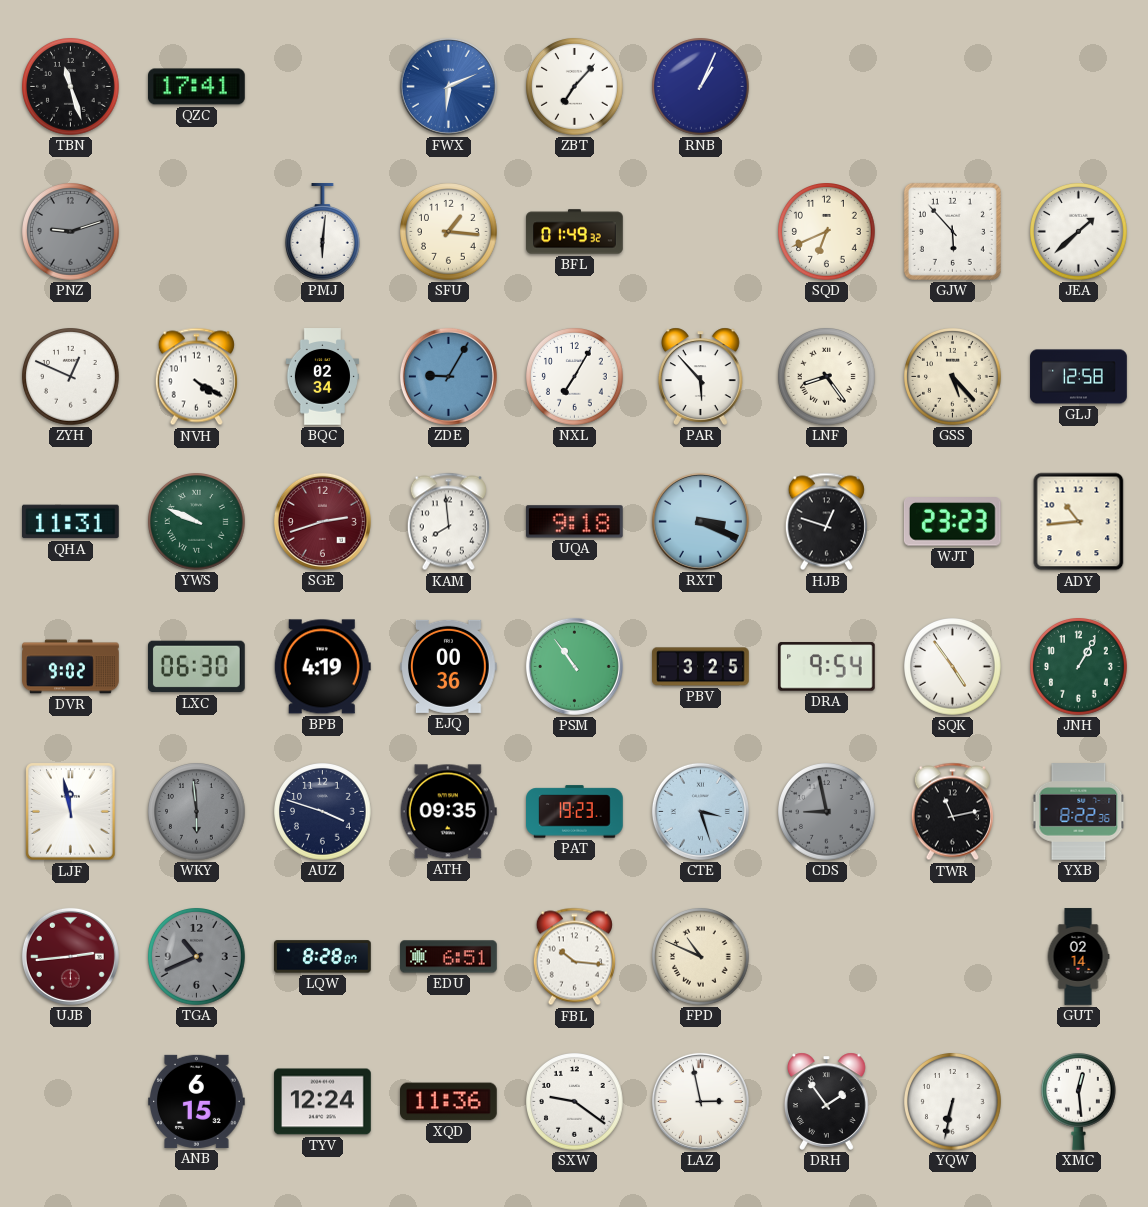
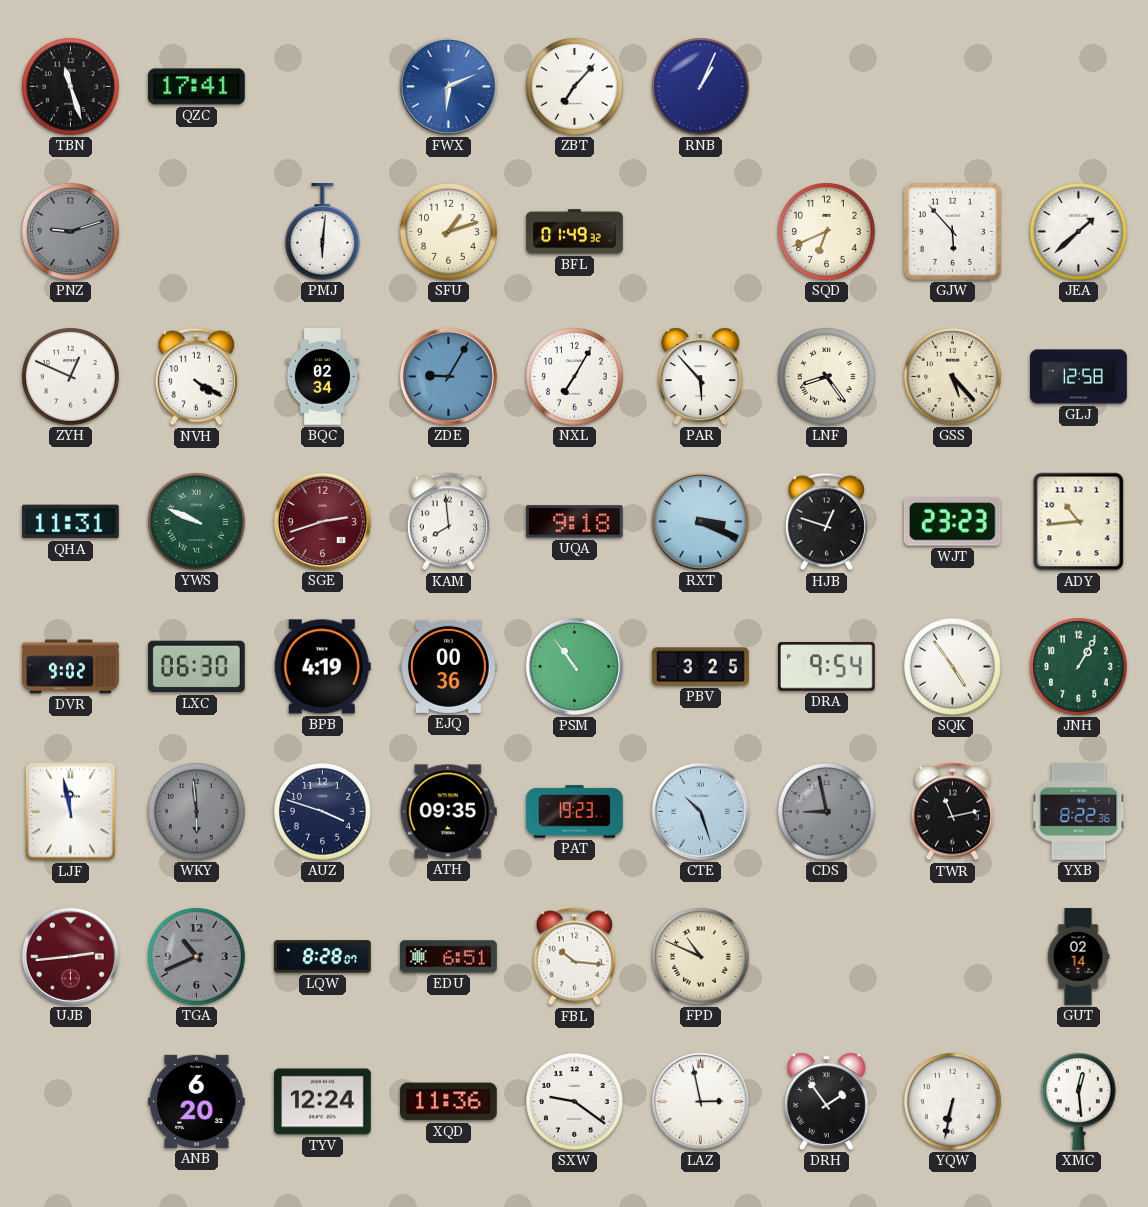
SFU: 1:16 -> 1:12 (449, 232)
CTE: 3:27 -> 10:27 (700, 811)
ANB: 6:15 -> 6:20 (197, 1101)
